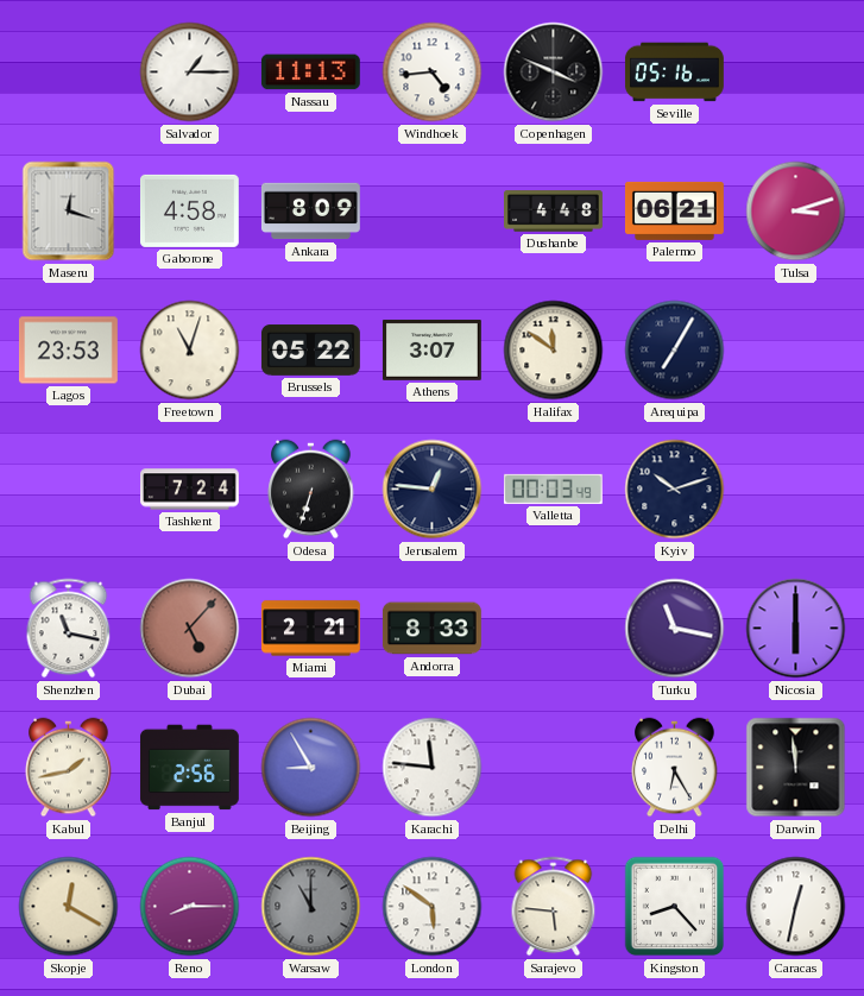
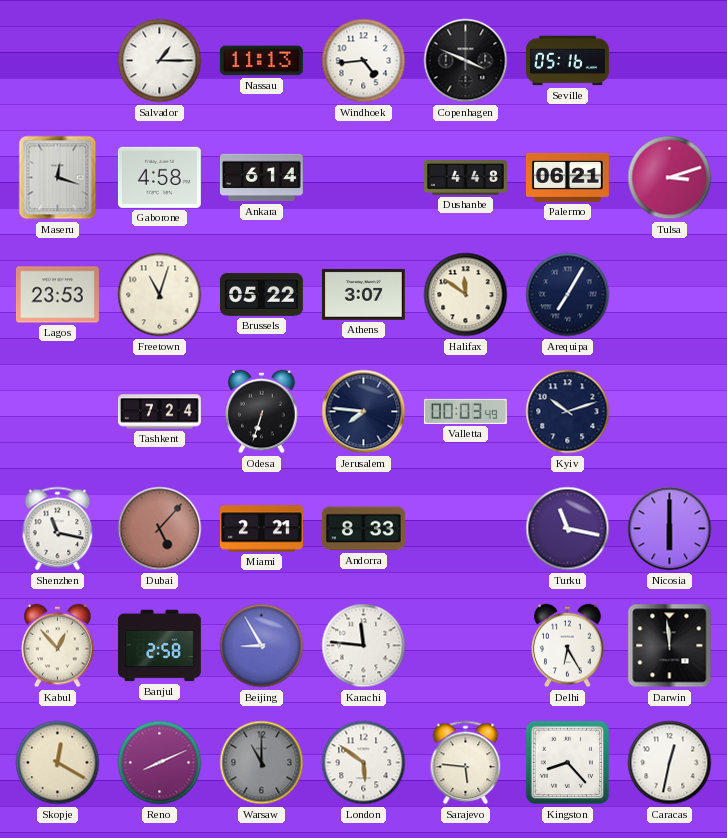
Ankara: 8:09 -> 6:14 (262, 178)
Jerusalem: 12:46 -> 7:46 (364, 412)
Kabul: 1:43 -> 12:53 (58, 646)
Banjul: 2:56 -> 2:58 (160, 646)
Reno: 8:15 -> 8:11 (160, 763)
